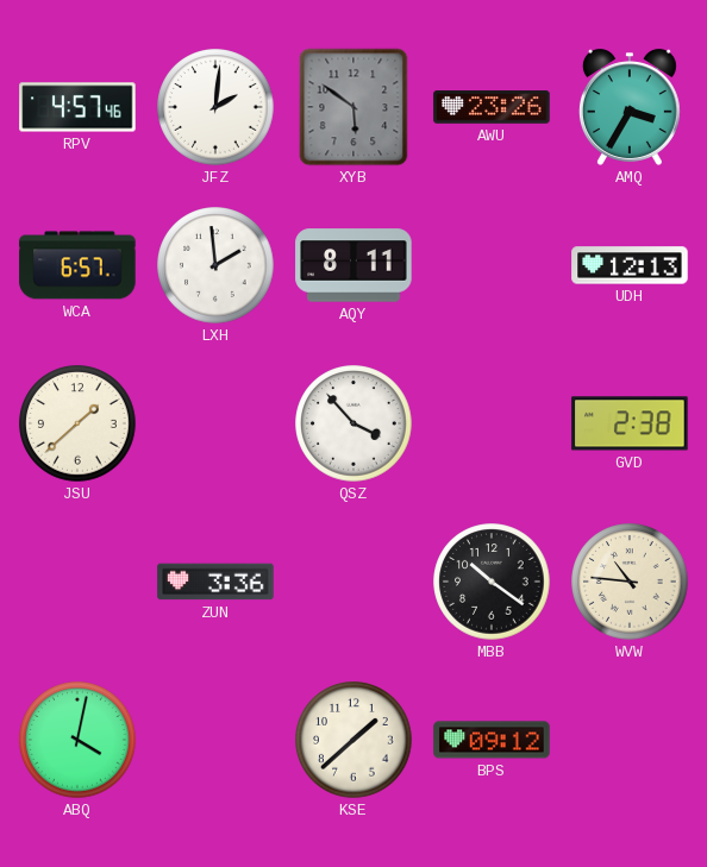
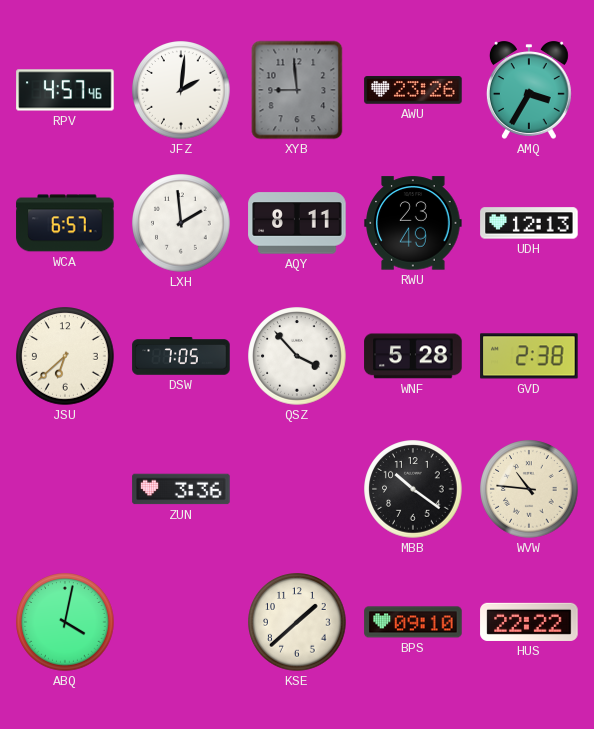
XYB: 5:51 -> 8:59 (297, 90)
RWU: none -> 23:49 (413, 223)
JSU: 1:38 -> 6:38 (65, 356)
DSW: none -> 7:05 (181, 356)
WNF: none -> 5:28 (413, 356)
BPS: 09:12 -> 09:10 (413, 622)
HUS: none -> 22:22 (529, 622)
